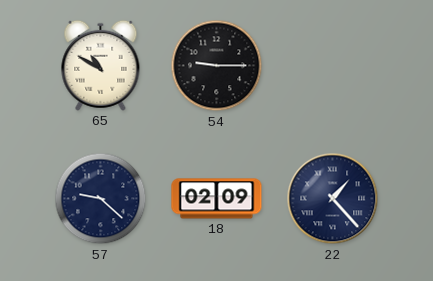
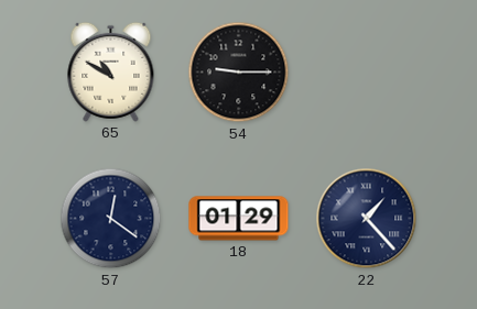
57: 9:22 -> 12:21 (111, 219)
18: 02:09 -> 01:29 (239, 219)
